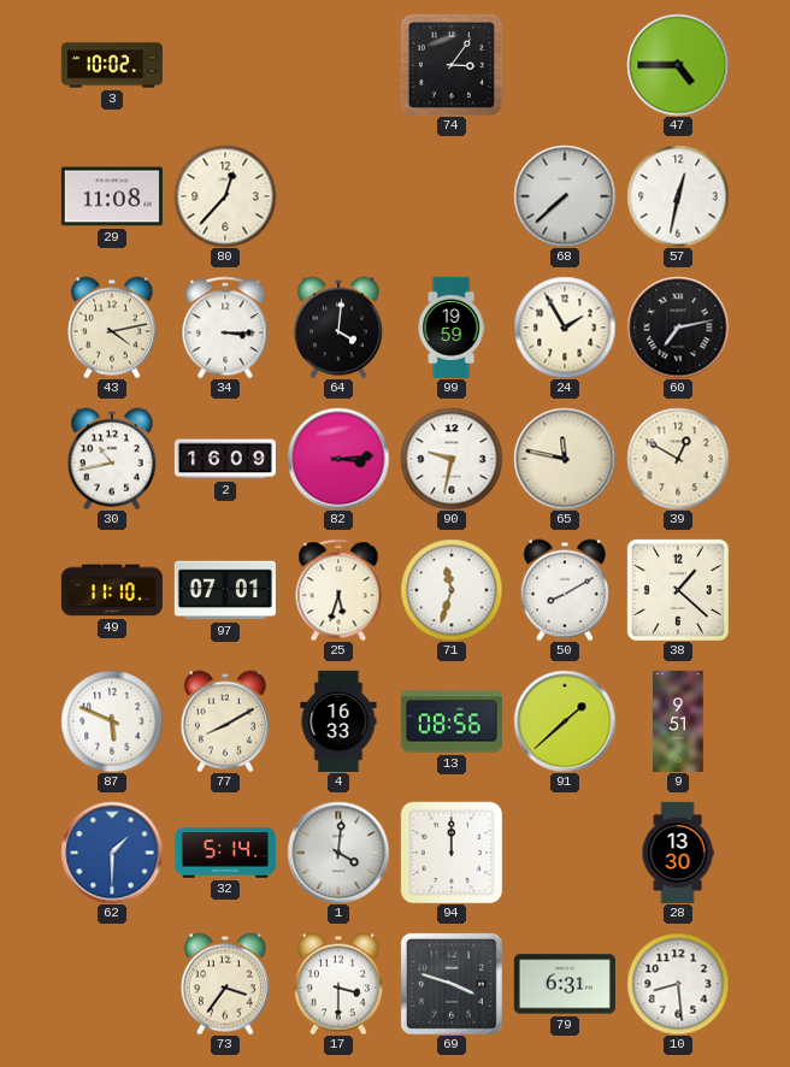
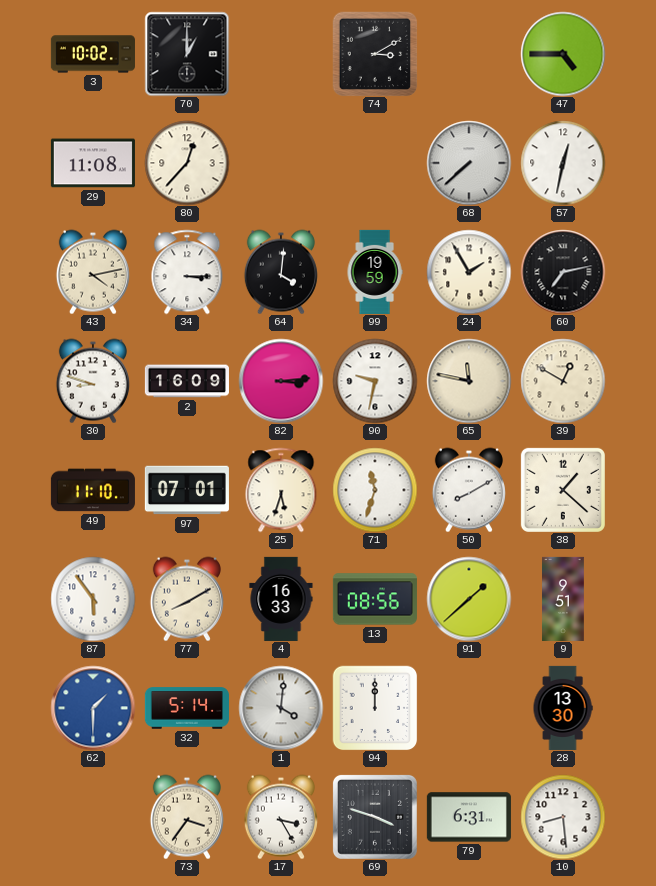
70: none -> 1:00 (187, 54)
74: 3:06 -> 3:10 (375, 54)
30: 10:43 -> 8:48 (93, 381)
87: 5:49 -> 5:54 (93, 599)
17: 3:30 -> 3:25 (281, 817)
